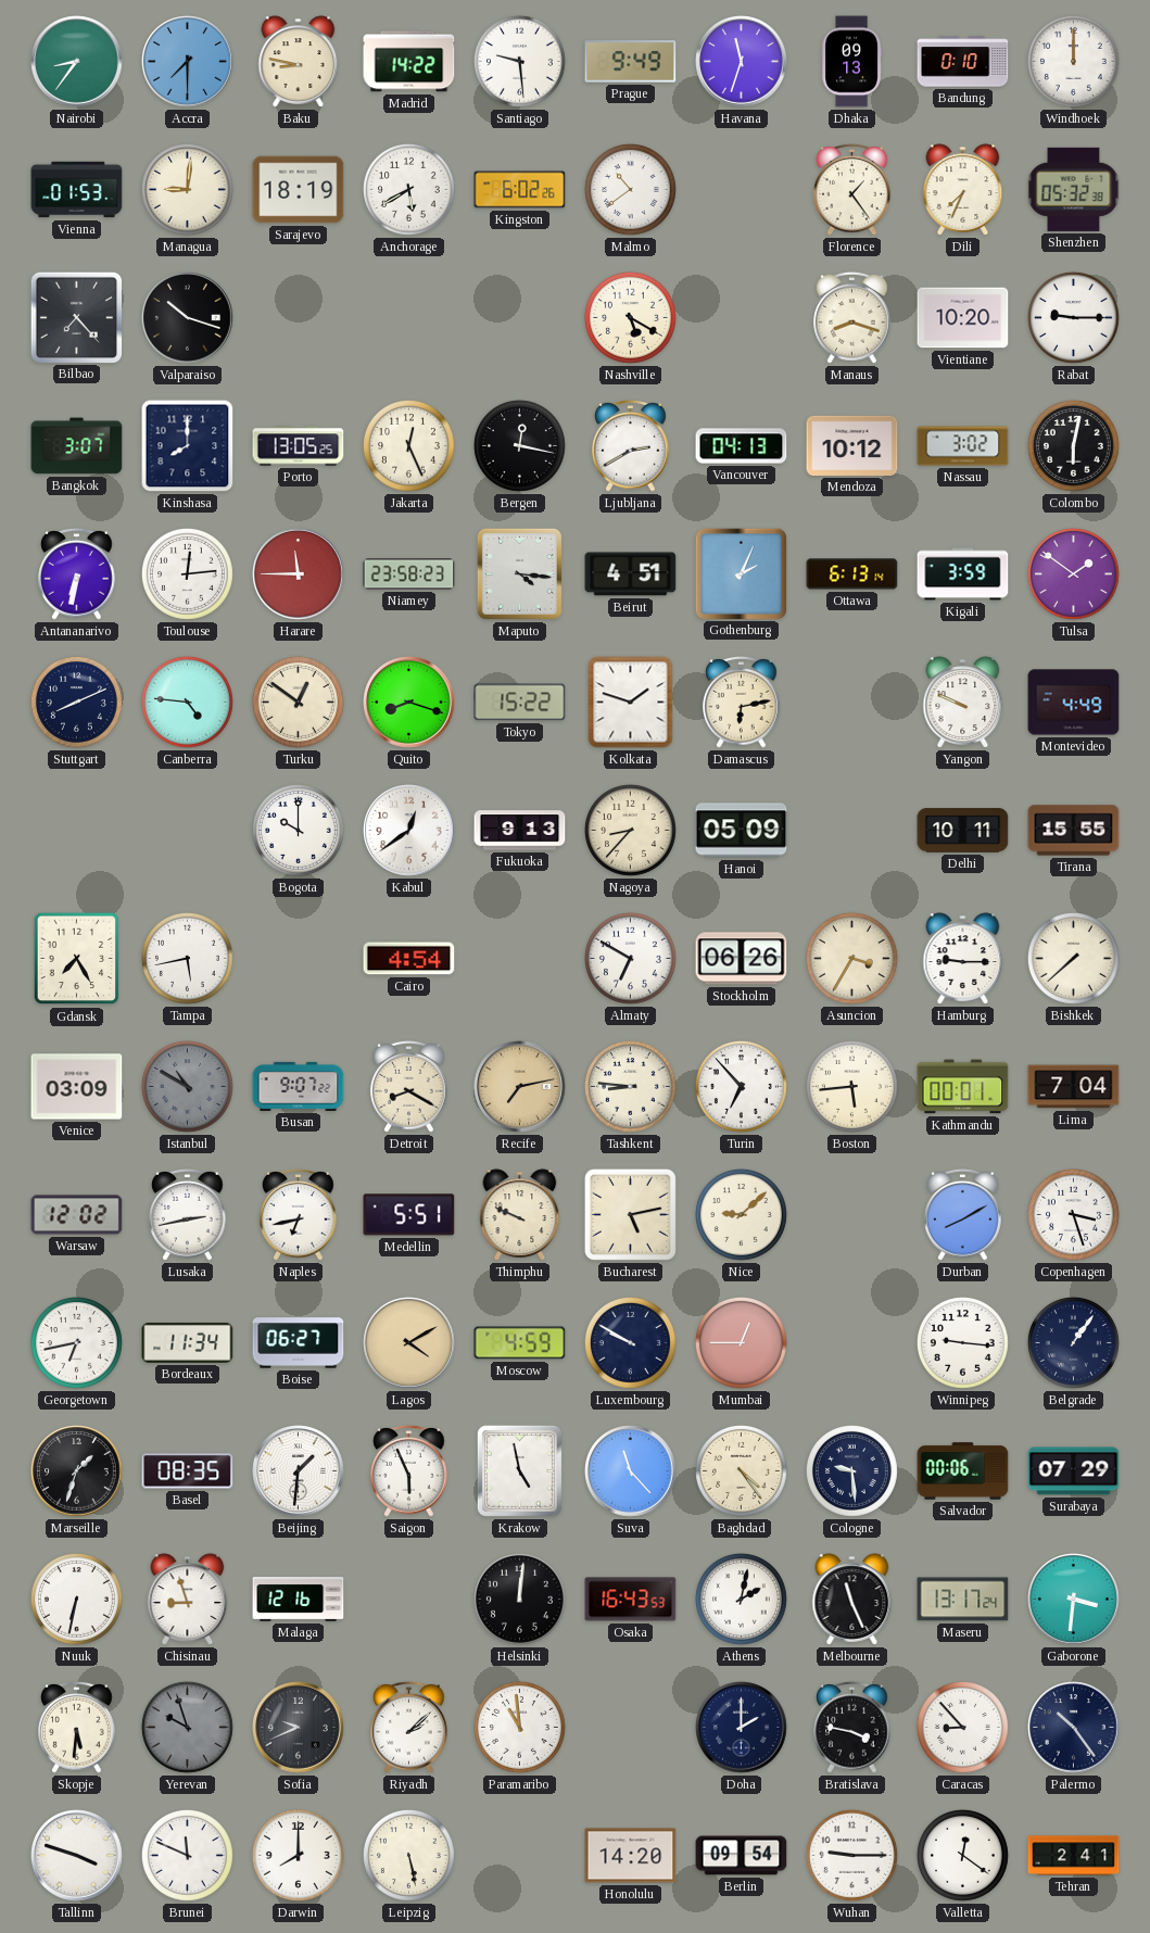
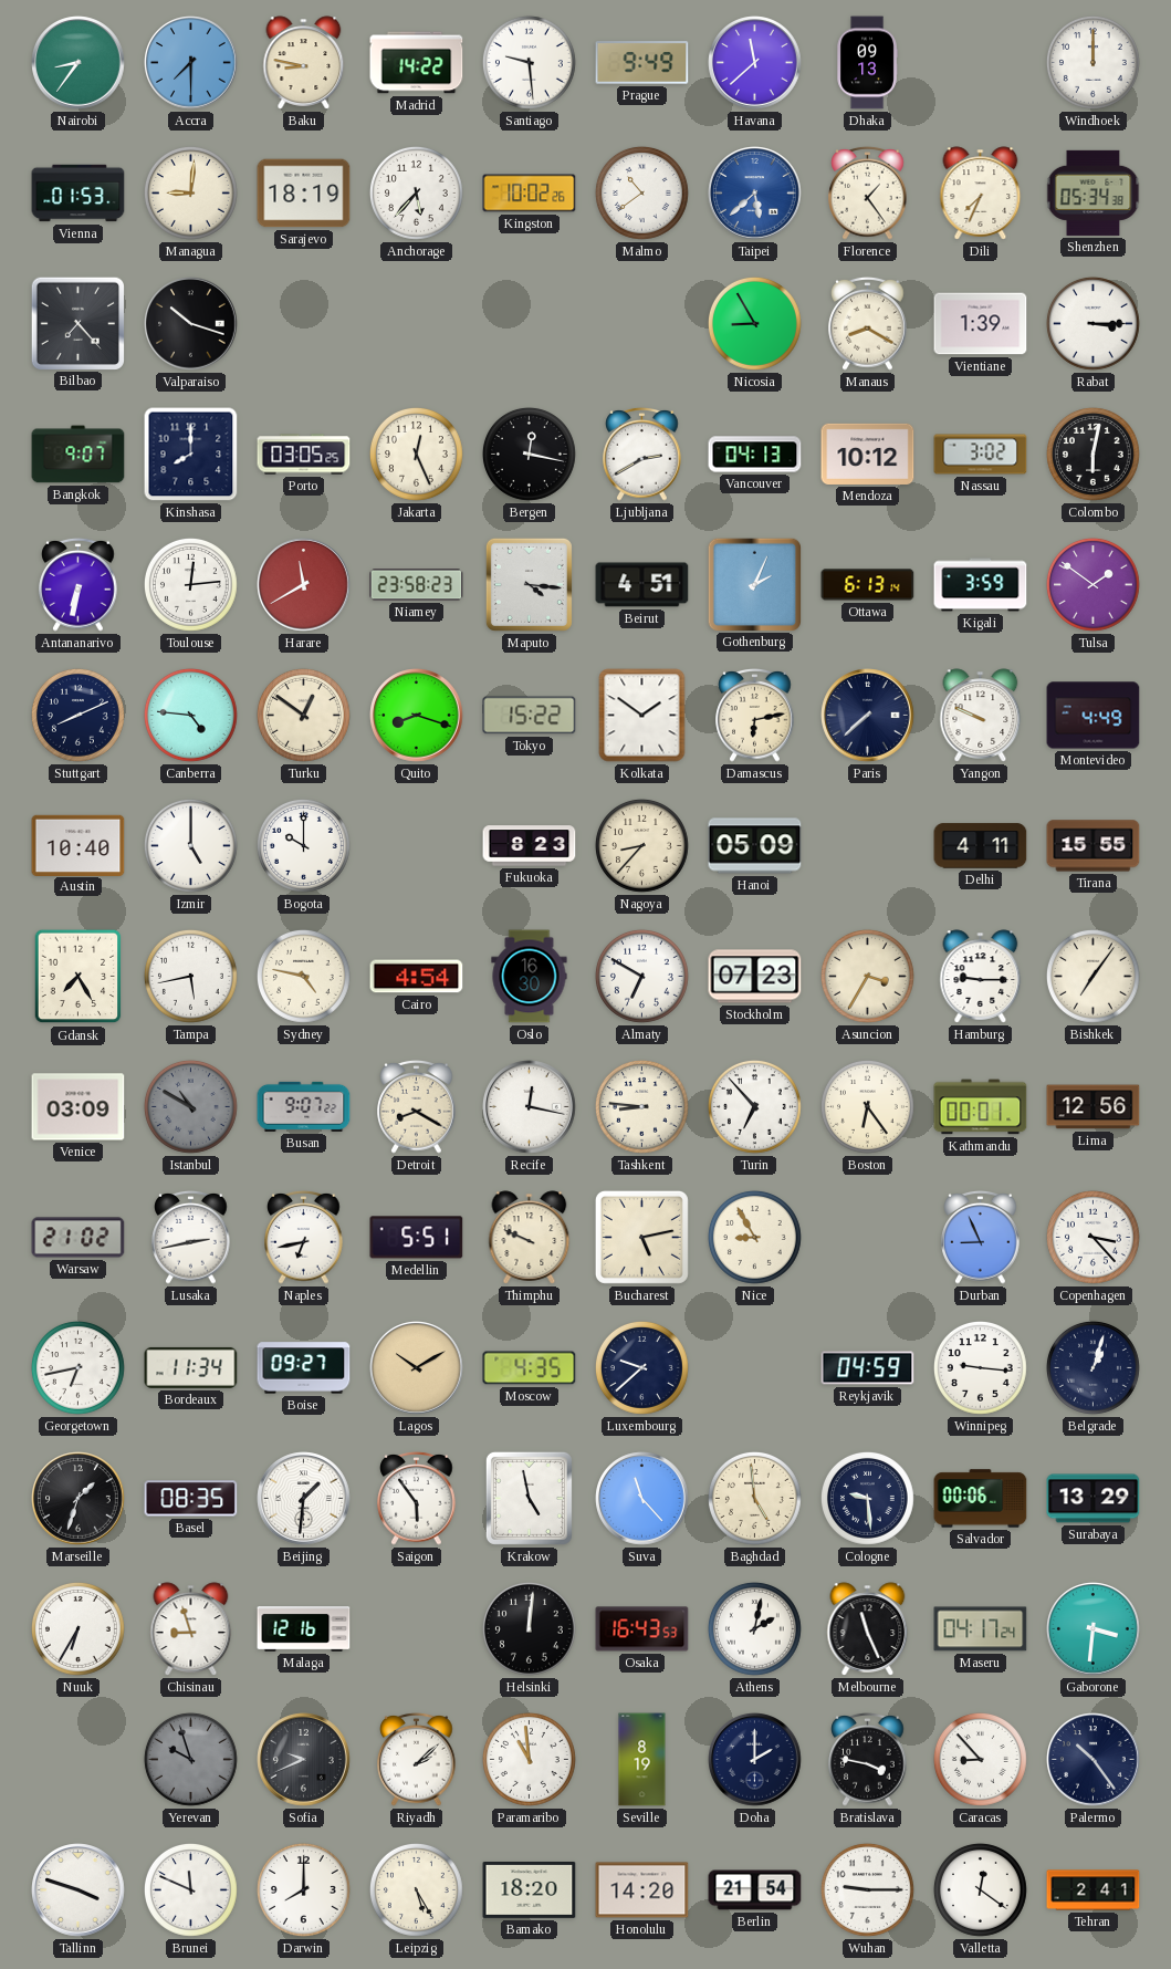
Havana: 11:33 -> 11:38 (755, 63)
Bandung: 0:10 -> none (963, 62)
Anchorage: 5:40 -> 5:37 (416, 192)
Kingston: 6:02 -> 10:02 (530, 194)
Taipei: none -> 5:38 (755, 194)
Shenzhen: 05:32 -> 05:34 (1094, 192)
Nashville: 5:20 -> none (630, 317)
Nicosia: none -> 8:55 (754, 323)
Manaus: 8:18 -> 8:20 (868, 324)
Vientiane: 10:20 -> 1:39 (981, 324)
Rabat: 9:15 -> 3:15 (1092, 323)
Bangkok: 3:07 -> 9:07 (79, 455)
Porto: 13:05 -> 03:05 (304, 455)
Harare: 11:45 -> 11:40 (304, 585)
Kolkata: 1:48 -> 1:51 (642, 716)
Paris: none -> 7:38 (868, 716)
Austin: none -> 10:40 (79, 845)
Izmir: none -> 5:00 (190, 845)
Kabul: 12:39 -> none (409, 831)
Fukuoka: 9:13 -> 8:23 (530, 846)
Delhi: 10:11 -> 4:11 (981, 846)
Sydney: none -> 4:47 (303, 976)
Oslo: none -> 16:30 (530, 977)
Stockholm: 06:26 -> 07:23 (755, 977)
Bishkek: 7:38 -> 7:06 (1092, 976)
Recife: 7:13 -> 12:17 (530, 1107)
Recife dial: champagne -> white (530, 1107)
Boston: 5:44 -> 6:24 (867, 1106)
Lima: 7:04 -> 12:56 (1094, 1107)
Warsaw: 12:02 -> 21:02 (79, 1238)
Nice: 9:08 -> 8:55 (754, 1237)
Durban: 8:10 -> 8:56 (981, 1238)
Copenhagen: 3:27 -> 3:23 (1092, 1237)
Boise: 06:27 -> 09:27 (304, 1368)
Lagos: 4:10 -> 10:10 (417, 1368)
Moscow: 4:59 -> 4:35 (530, 1368)
Luxembourg: 9:50 -> 9:38 (641, 1367)
Mumbai: 12:45 -> none (741, 1342)
Reykjavik: none -> 04:59 (868, 1368)
Belgrade: 1:06 -> 1:03 (1092, 1367)
Saigon: 5:56 -> 5:54 (417, 1499)
Baghdad: 4:24 -> 4:59 (754, 1498)
Surabaya: 07:29 -> 13:29 (1094, 1499)
Nuuk: 6:32 -> 6:35 (77, 1628)
Maseru: 13:17 -> 04:17 (981, 1629)
Skopje: 5:31 -> none (77, 1728)
Seville: none -> 8:19 (642, 1760)
Leipzig: 5:28 -> 5:25 (416, 1889)
Bamako: none -> 18:20 (530, 1889)
Berlin: 09:54 -> 21:54 (755, 1890)
